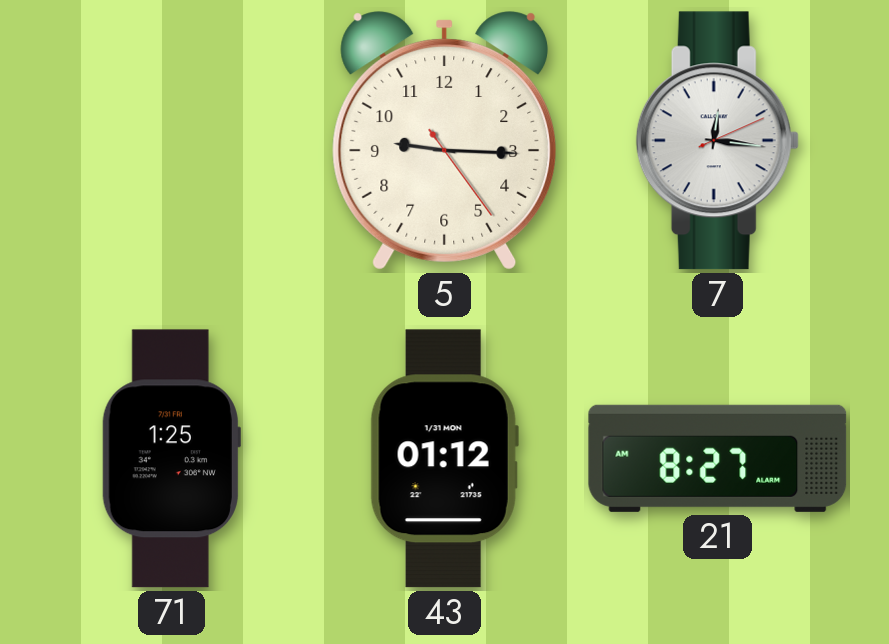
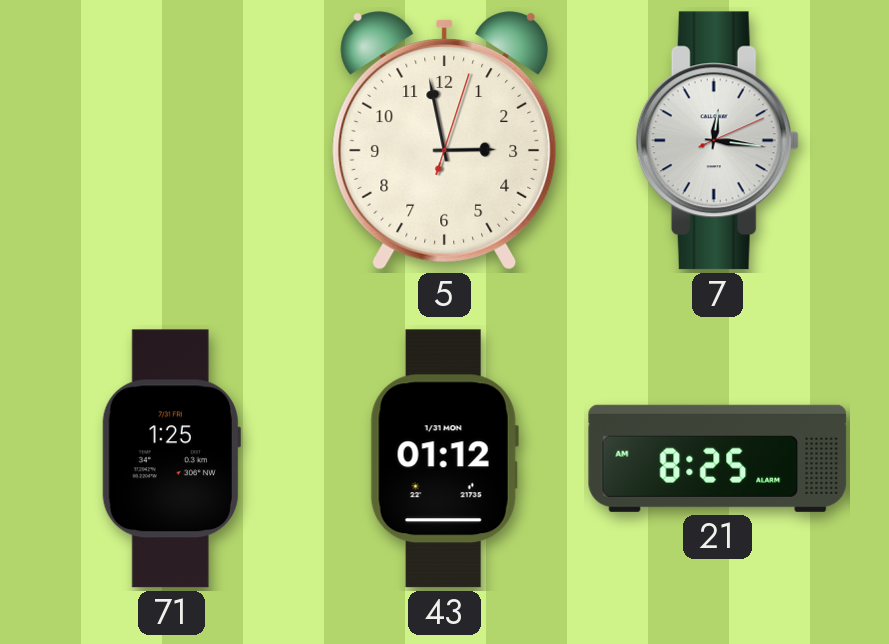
5: 9:15 -> 2:58 (444, 141)
21: 8:27 -> 8:25 (718, 458)
